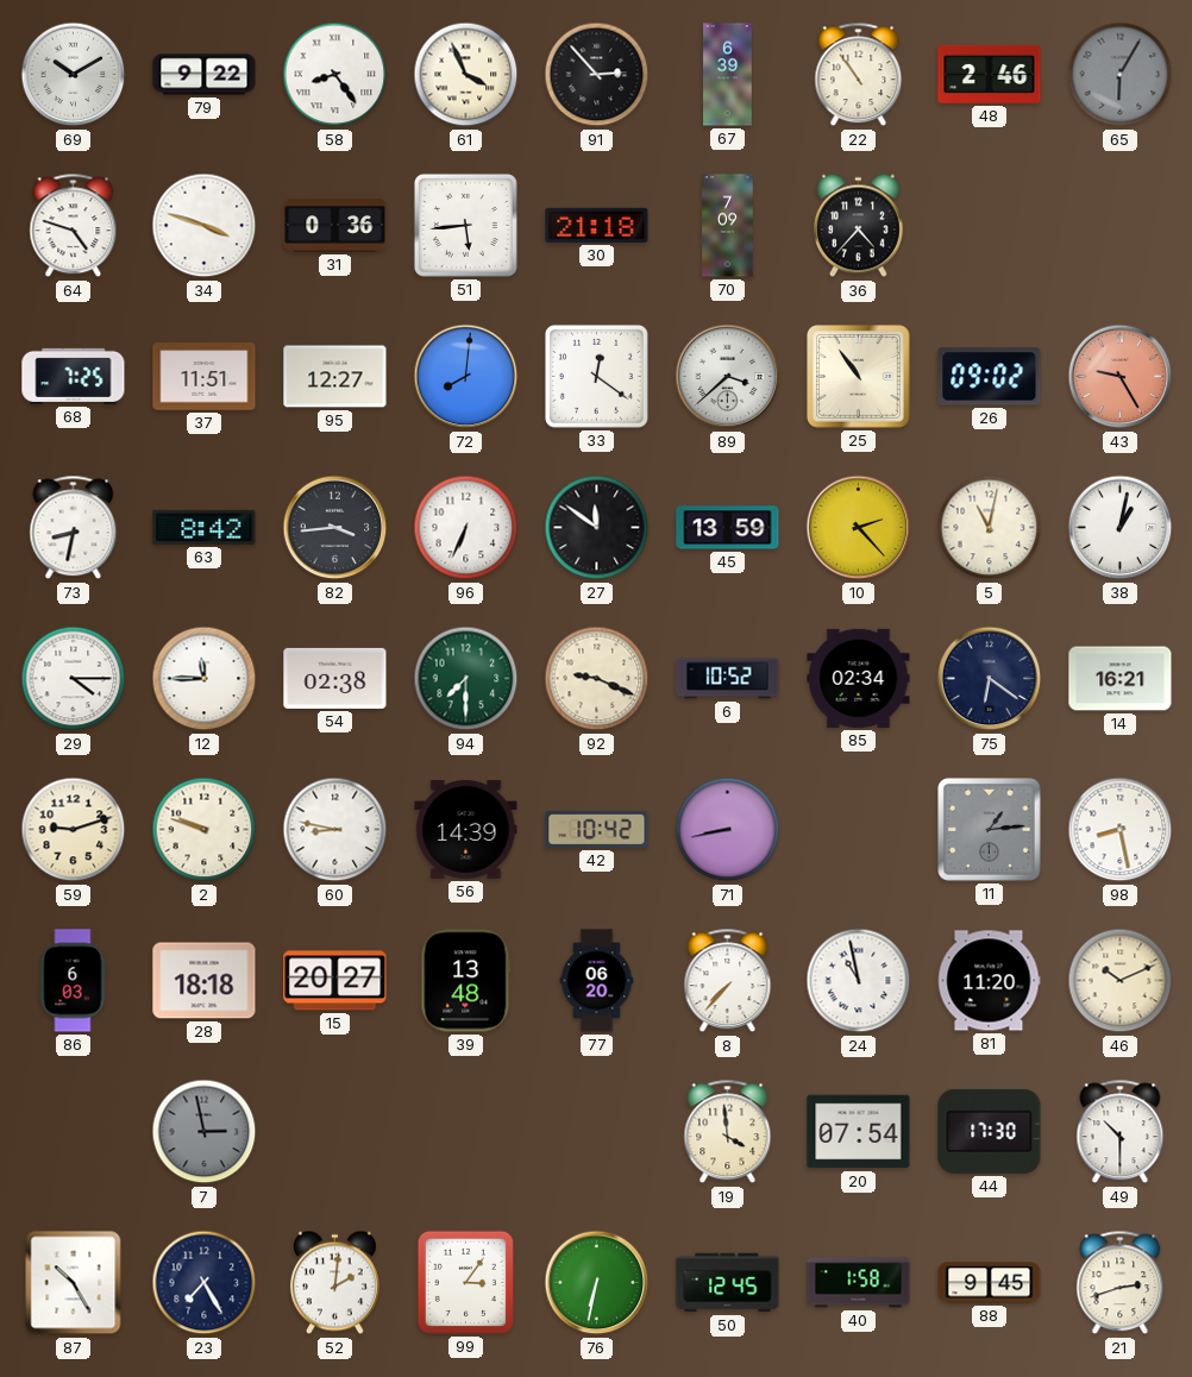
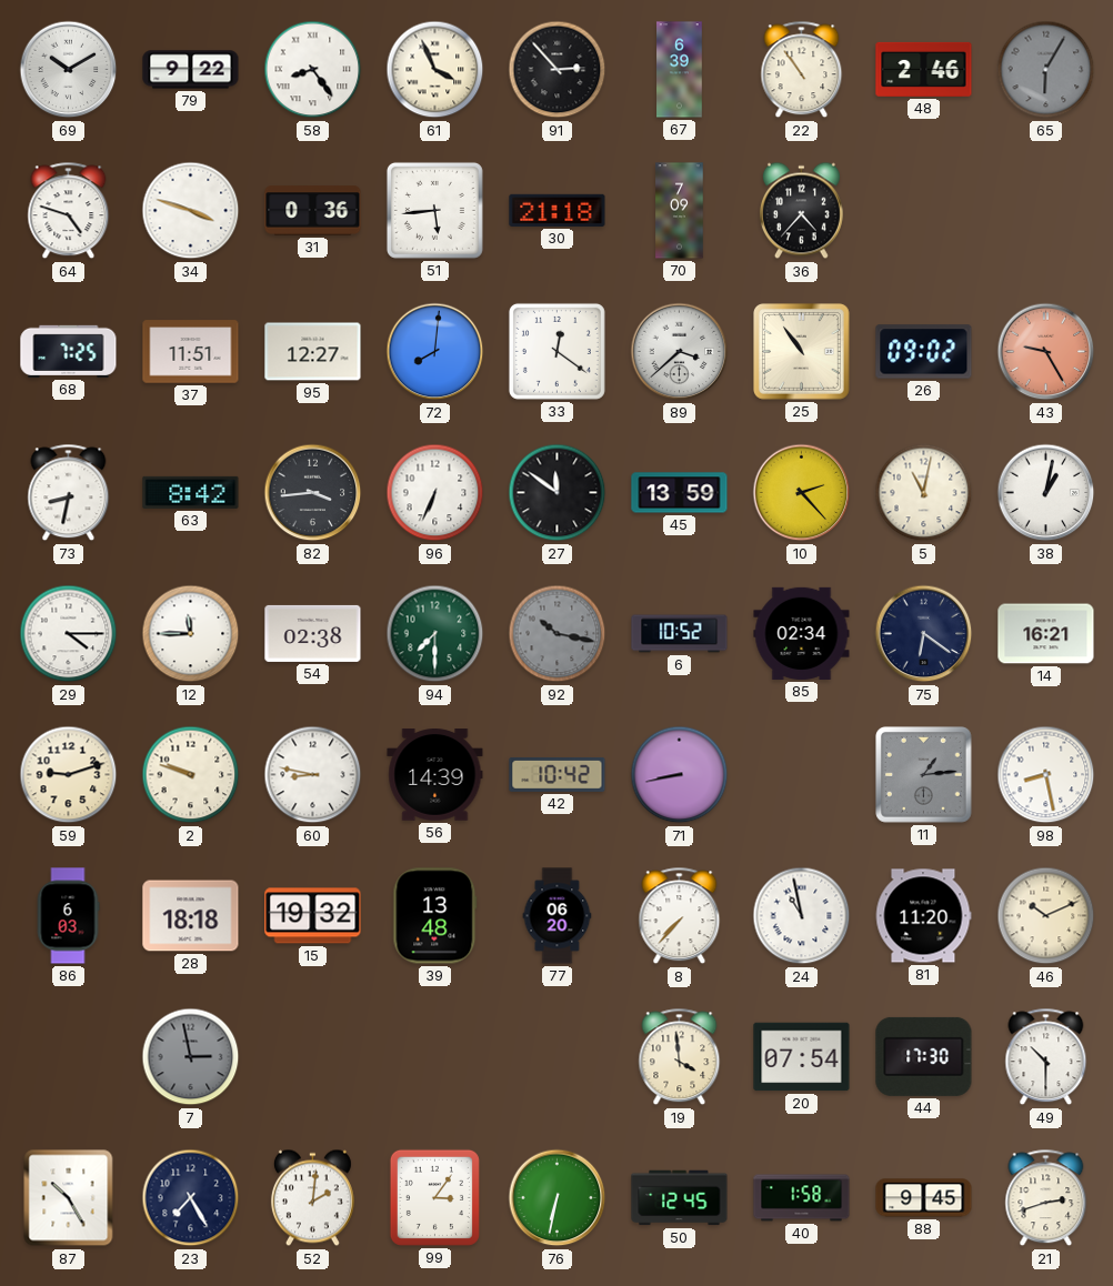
92: 9:19 -> 10:17 (558, 634)
92 dial: cream -> grey (558, 634)
15: 20:27 -> 19:32 (313, 916)
